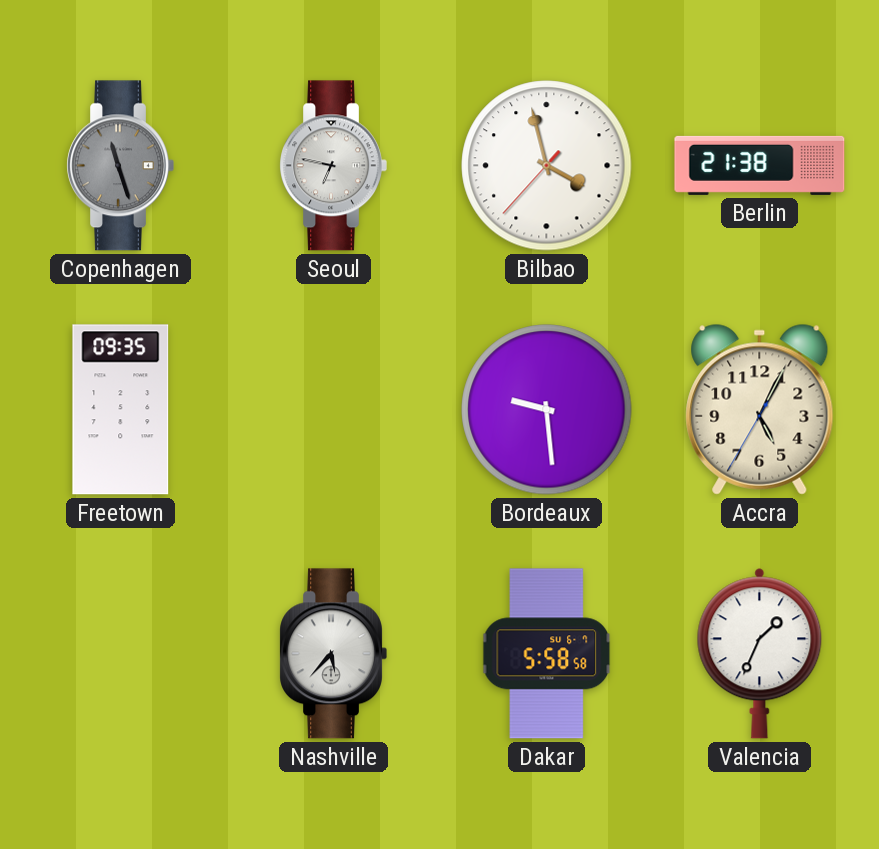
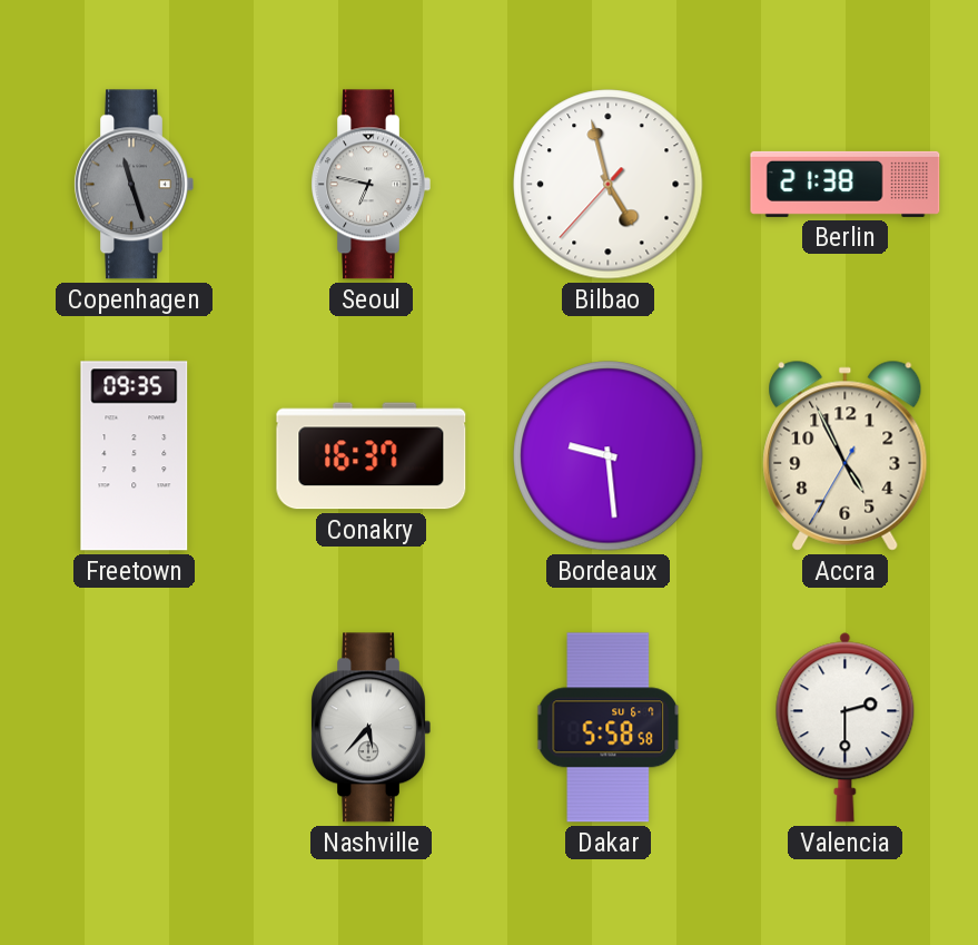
Bilbao: 3:57 -> 4:57 (609, 185)
Conakry: none -> 16:37 (372, 456)
Accra: 5:04 -> 4:55 (846, 455)
Valencia: 1:34 -> 2:30 (846, 728)
